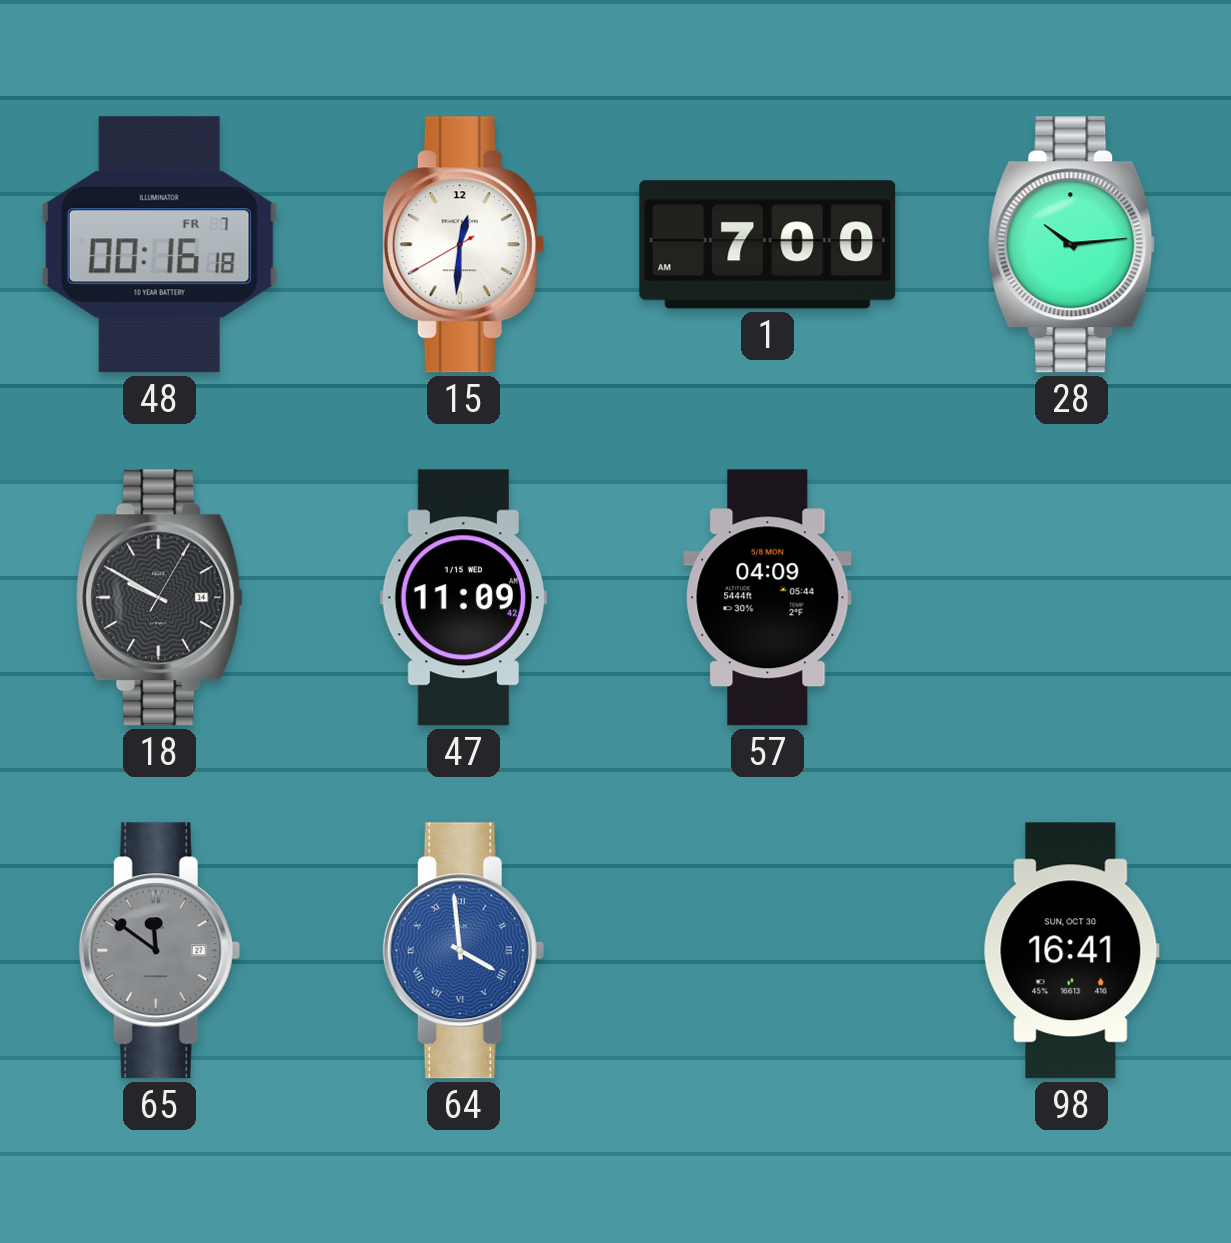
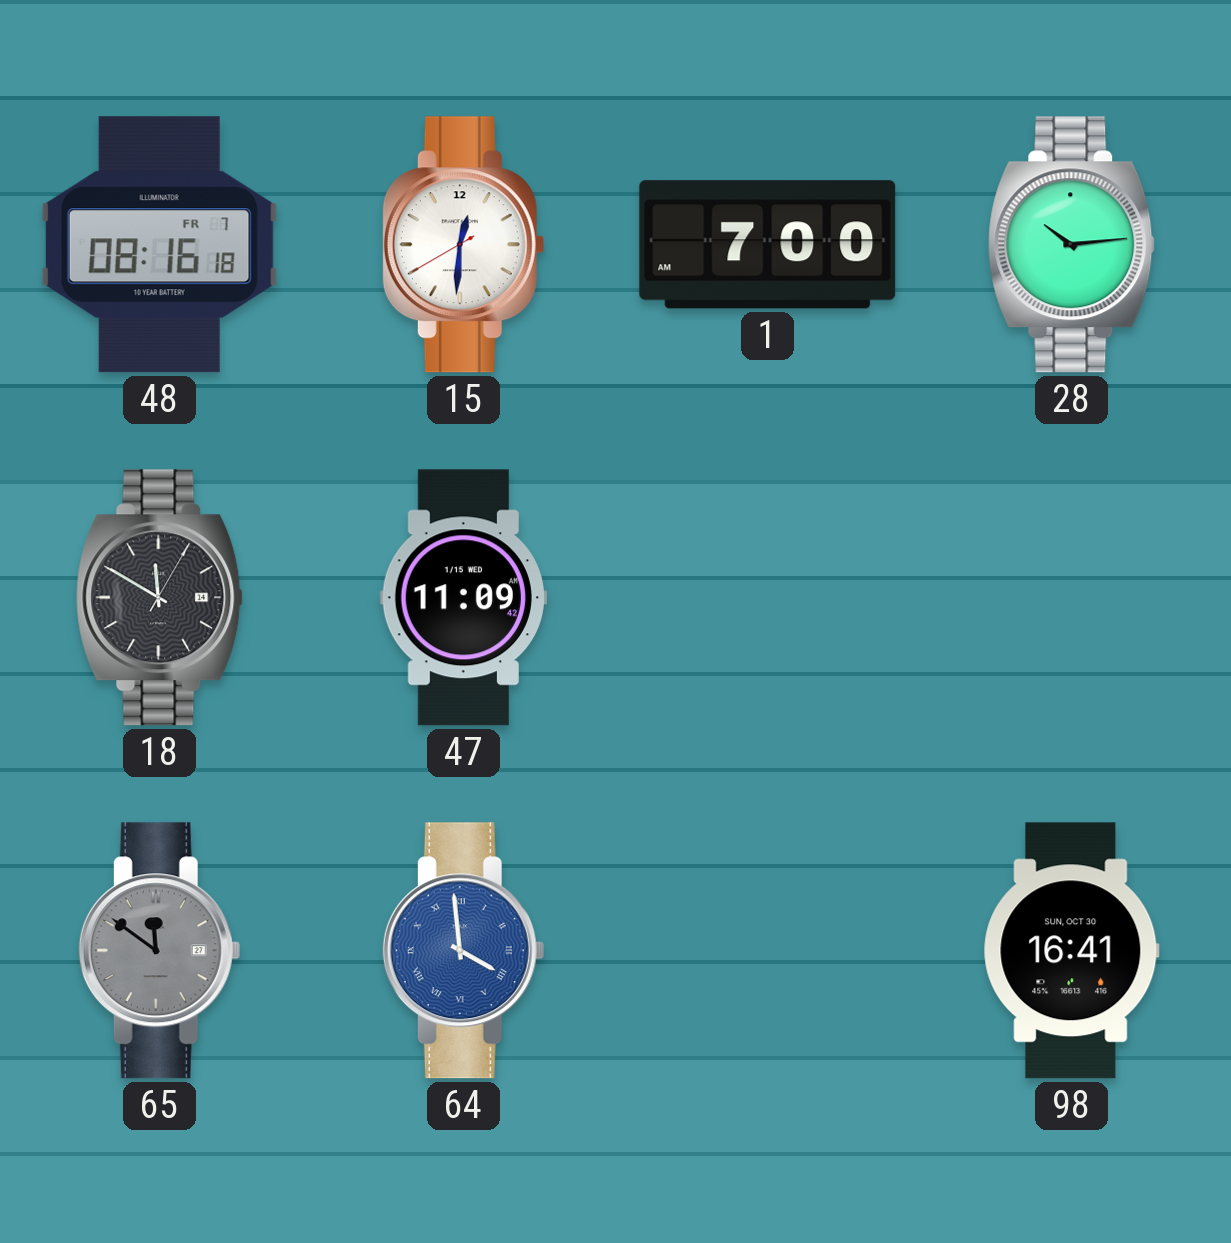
48: 00:16 -> 08:16 (159, 245)
18: 9:50 -> 11:50 (160, 598)
57: 04:09 -> none (768, 598)
